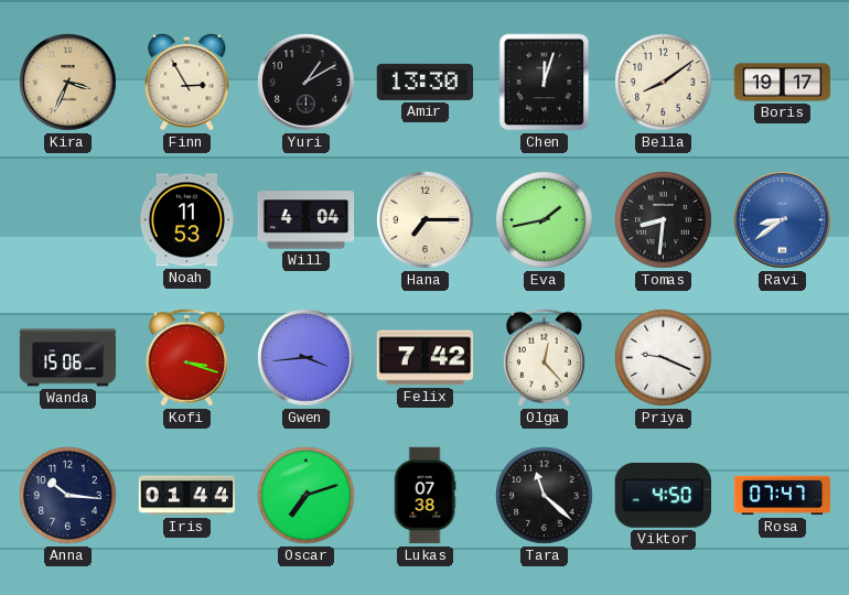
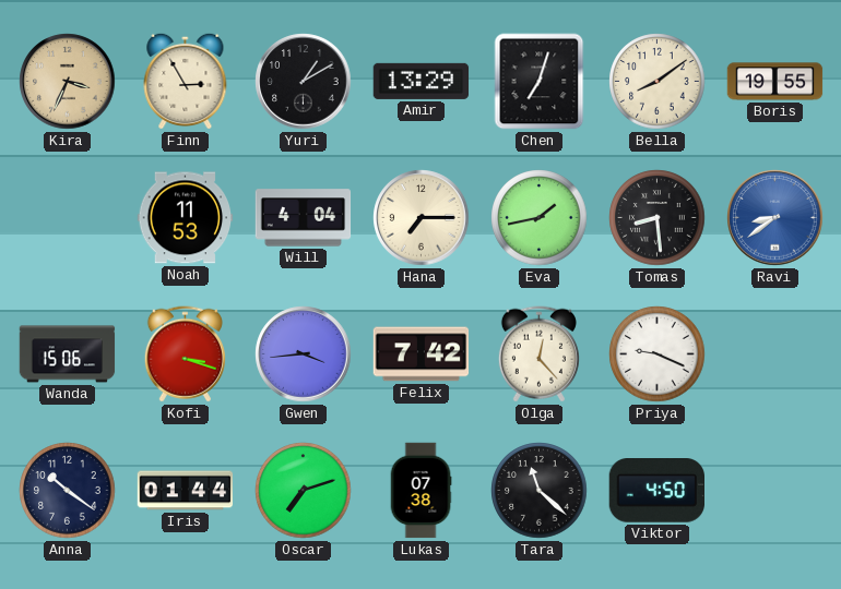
Amir: 13:30 -> 13:29 (422, 81)
Chen: 12:03 -> 7:03 (540, 82)
Boris: 19:17 -> 19:55 (775, 82)
Tomas: 8:31 -> 8:29 (658, 218)
Anna: 10:16 -> 10:21 (68, 491)
Rosa: 07:47 -> none (783, 496)
